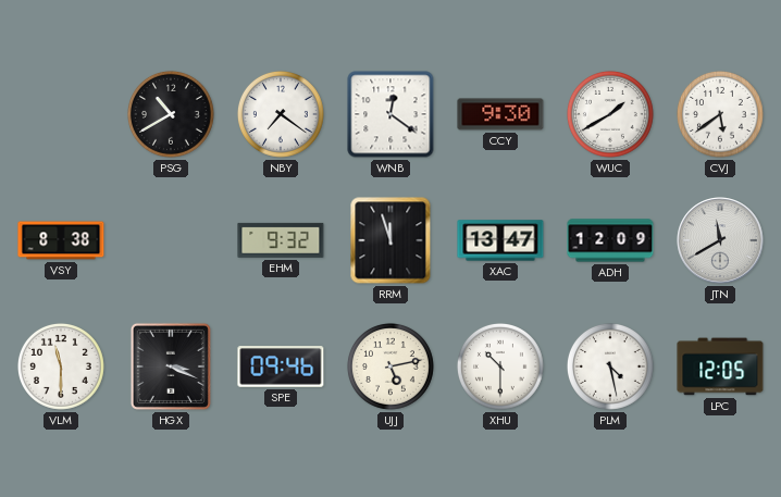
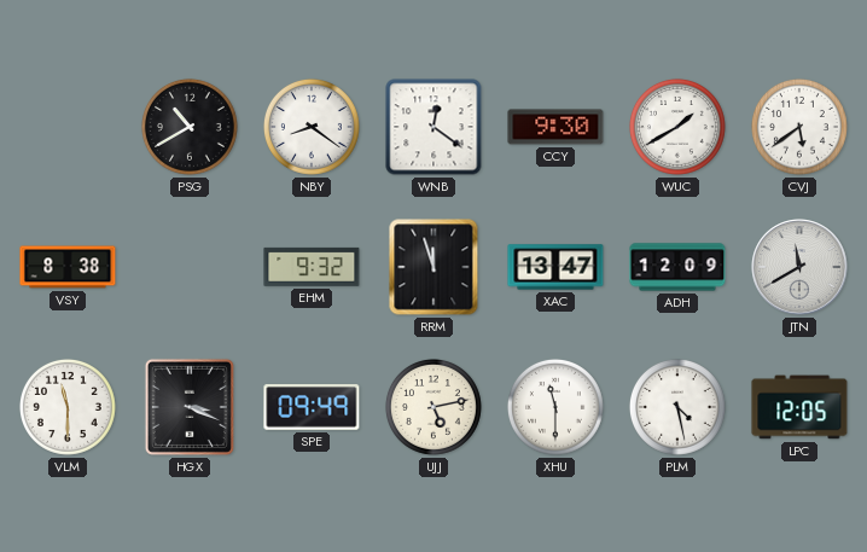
NBY: 7:21 -> 8:21 (312, 127)
SPE: 09:46 -> 09:49 (312, 407)
XHU: 10:30 -> 11:30 (555, 407)
